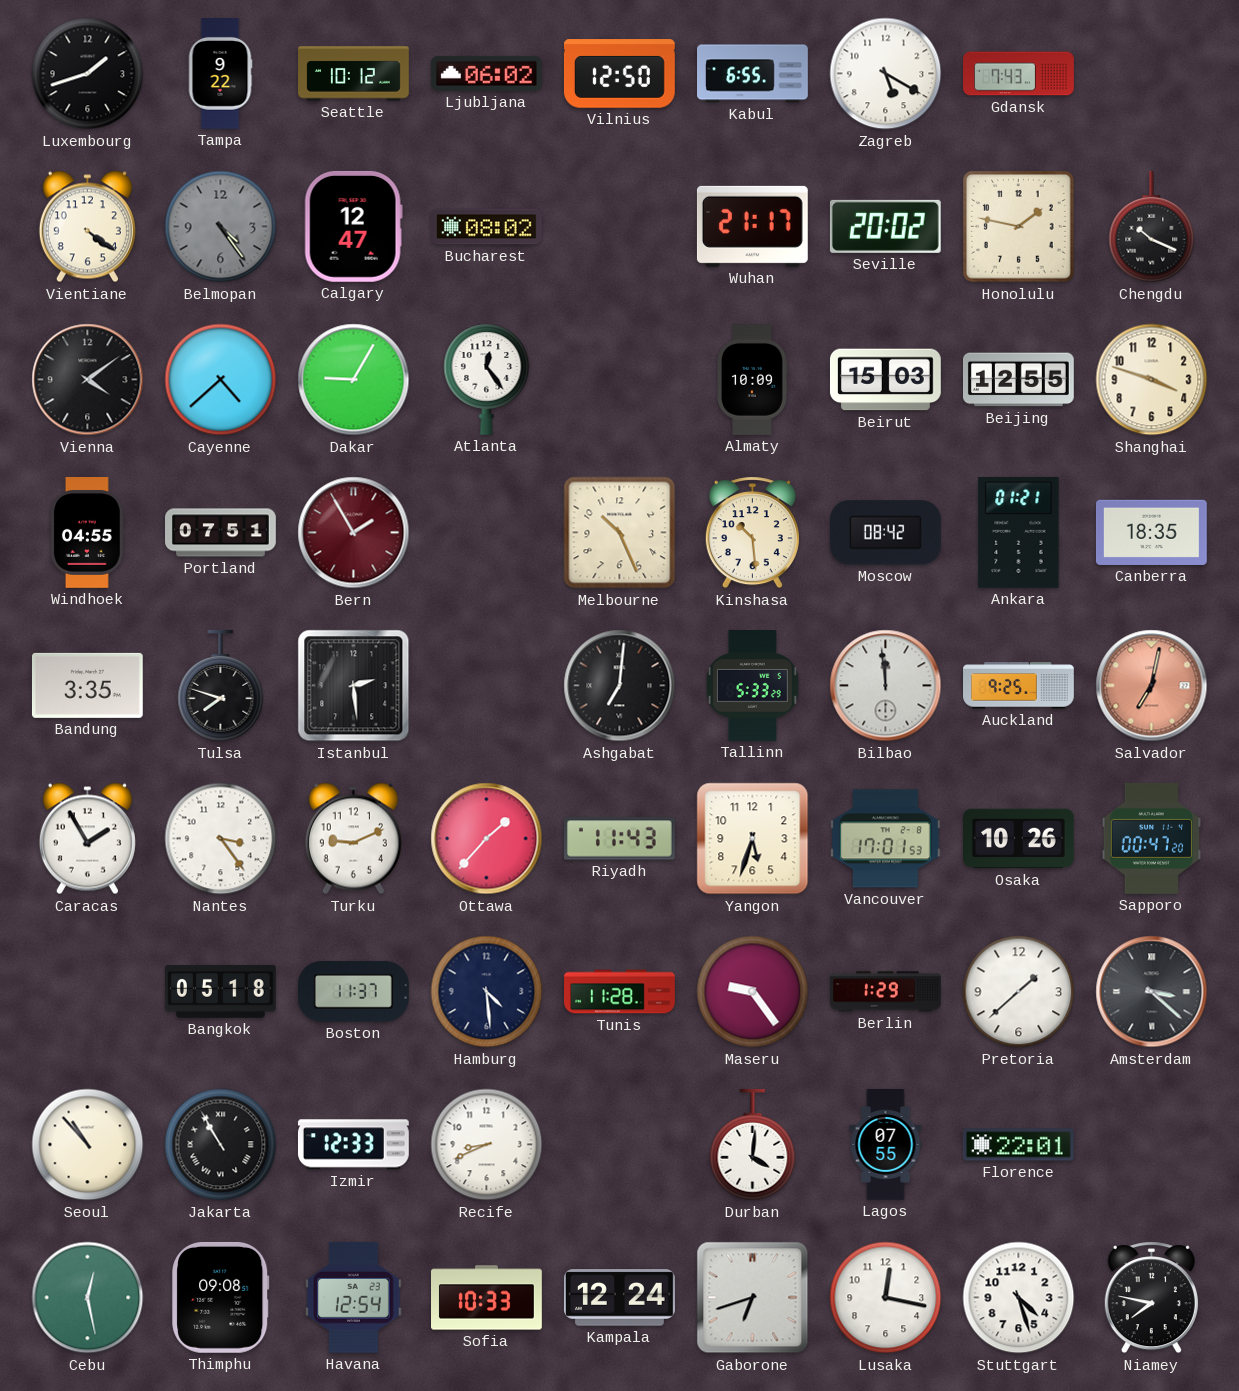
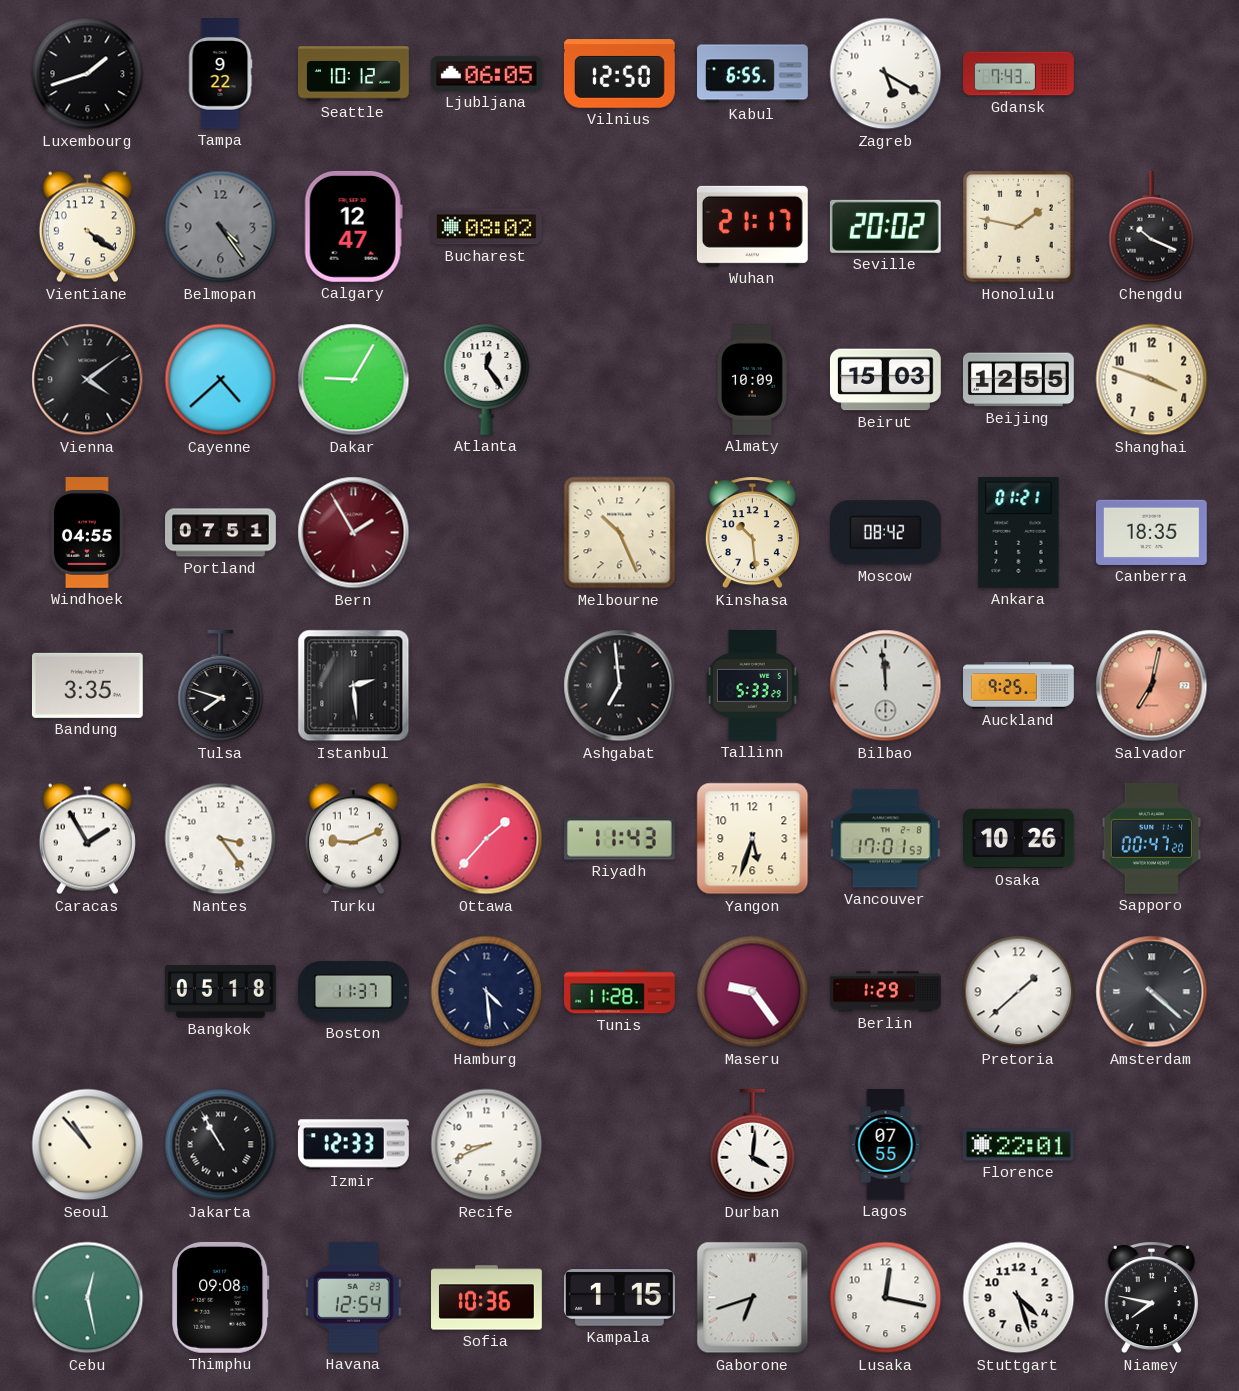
Ljubljana: 06:02 -> 06:05 (486, 73)
Ashgabat: 7:01 -> 6:59 (620, 686)
Amsterdam: 3:22 -> 4:22 (1152, 992)
Sofia: 10:33 -> 10:36 (487, 1298)
Kampala: 12:24 -> 1:15 (620, 1298)
